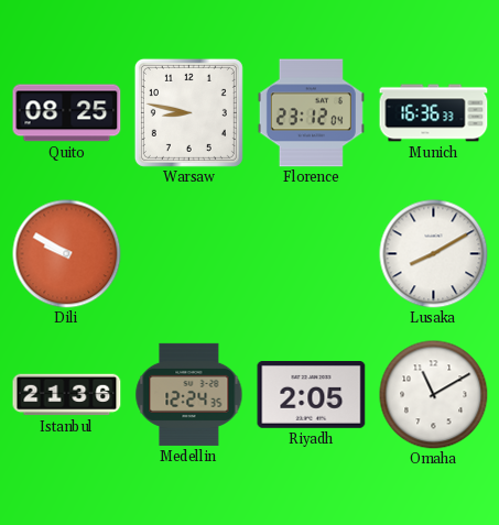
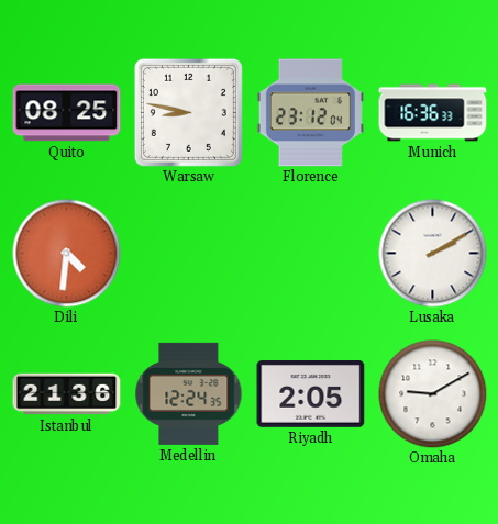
Dili: 9:50 -> 4:31 (67, 254)
Lusaka: 8:10 -> 2:10 (433, 254)
Omaha: 11:10 -> 9:10 (433, 394)
